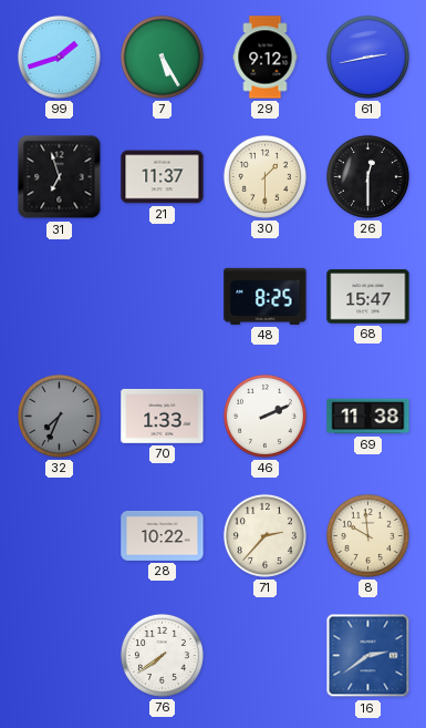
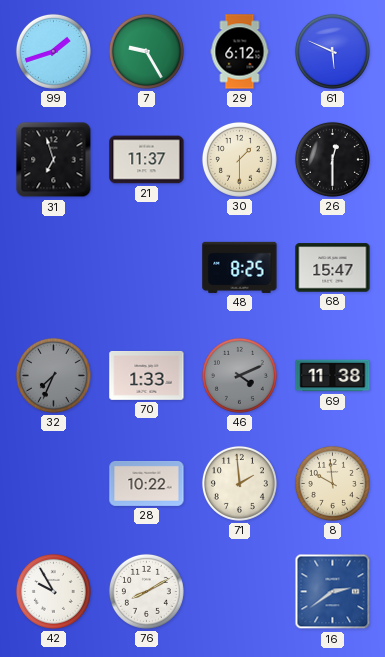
7: 5:25 -> 9:25 (146, 51)
29: 9:12 -> 6:12 (240, 52)
61: 2:43 -> 5:49 (332, 51)
46: 2:11 -> 4:11 (239, 375)
46 dial: white -> grey (239, 375)
71: 2:37 -> 1:59 (239, 483)
42: none -> 9:55 (53, 591)
76: 7:39 -> 8:10 (146, 591)
